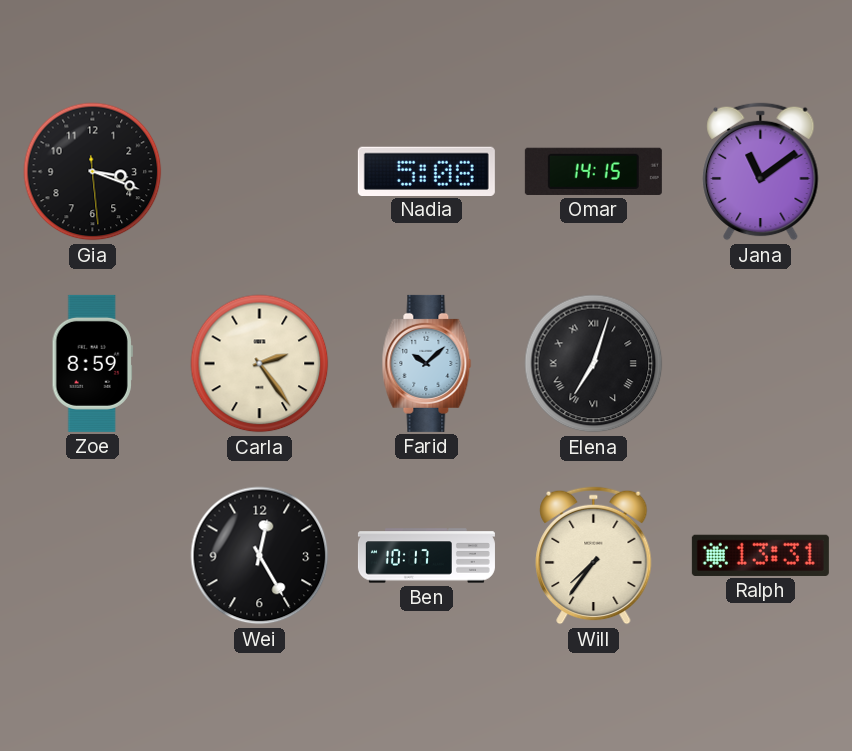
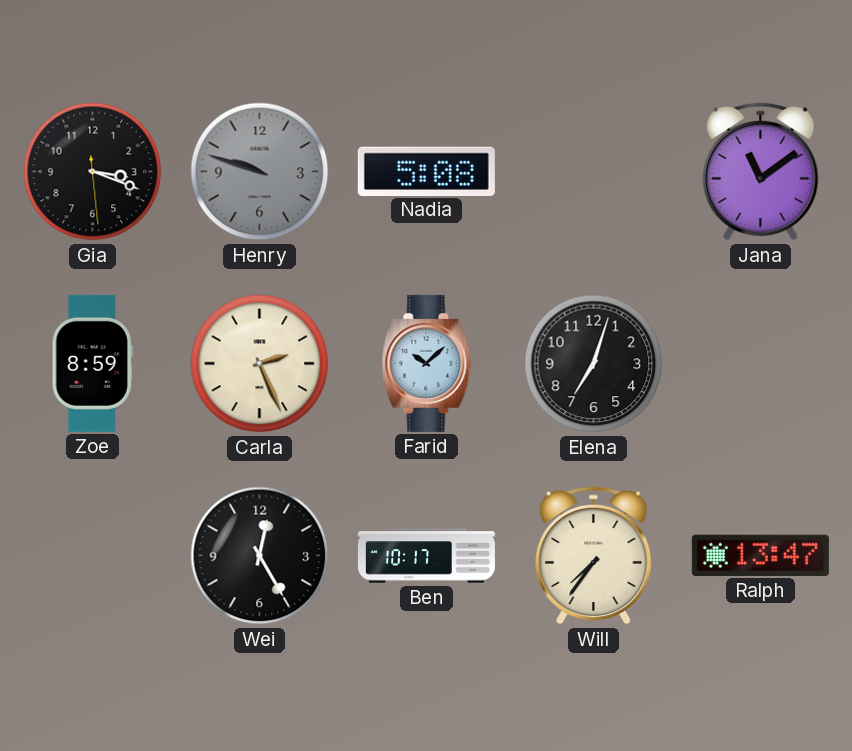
Henry: none -> 9:48 (260, 172)
Omar: 14:15 -> none (593, 171)
Carla: 2:24 -> 2:26 (260, 364)
Elena numerals: Roman -> Arabic (594, 364)
Ralph: 13:31 -> 13:47 (760, 555)
